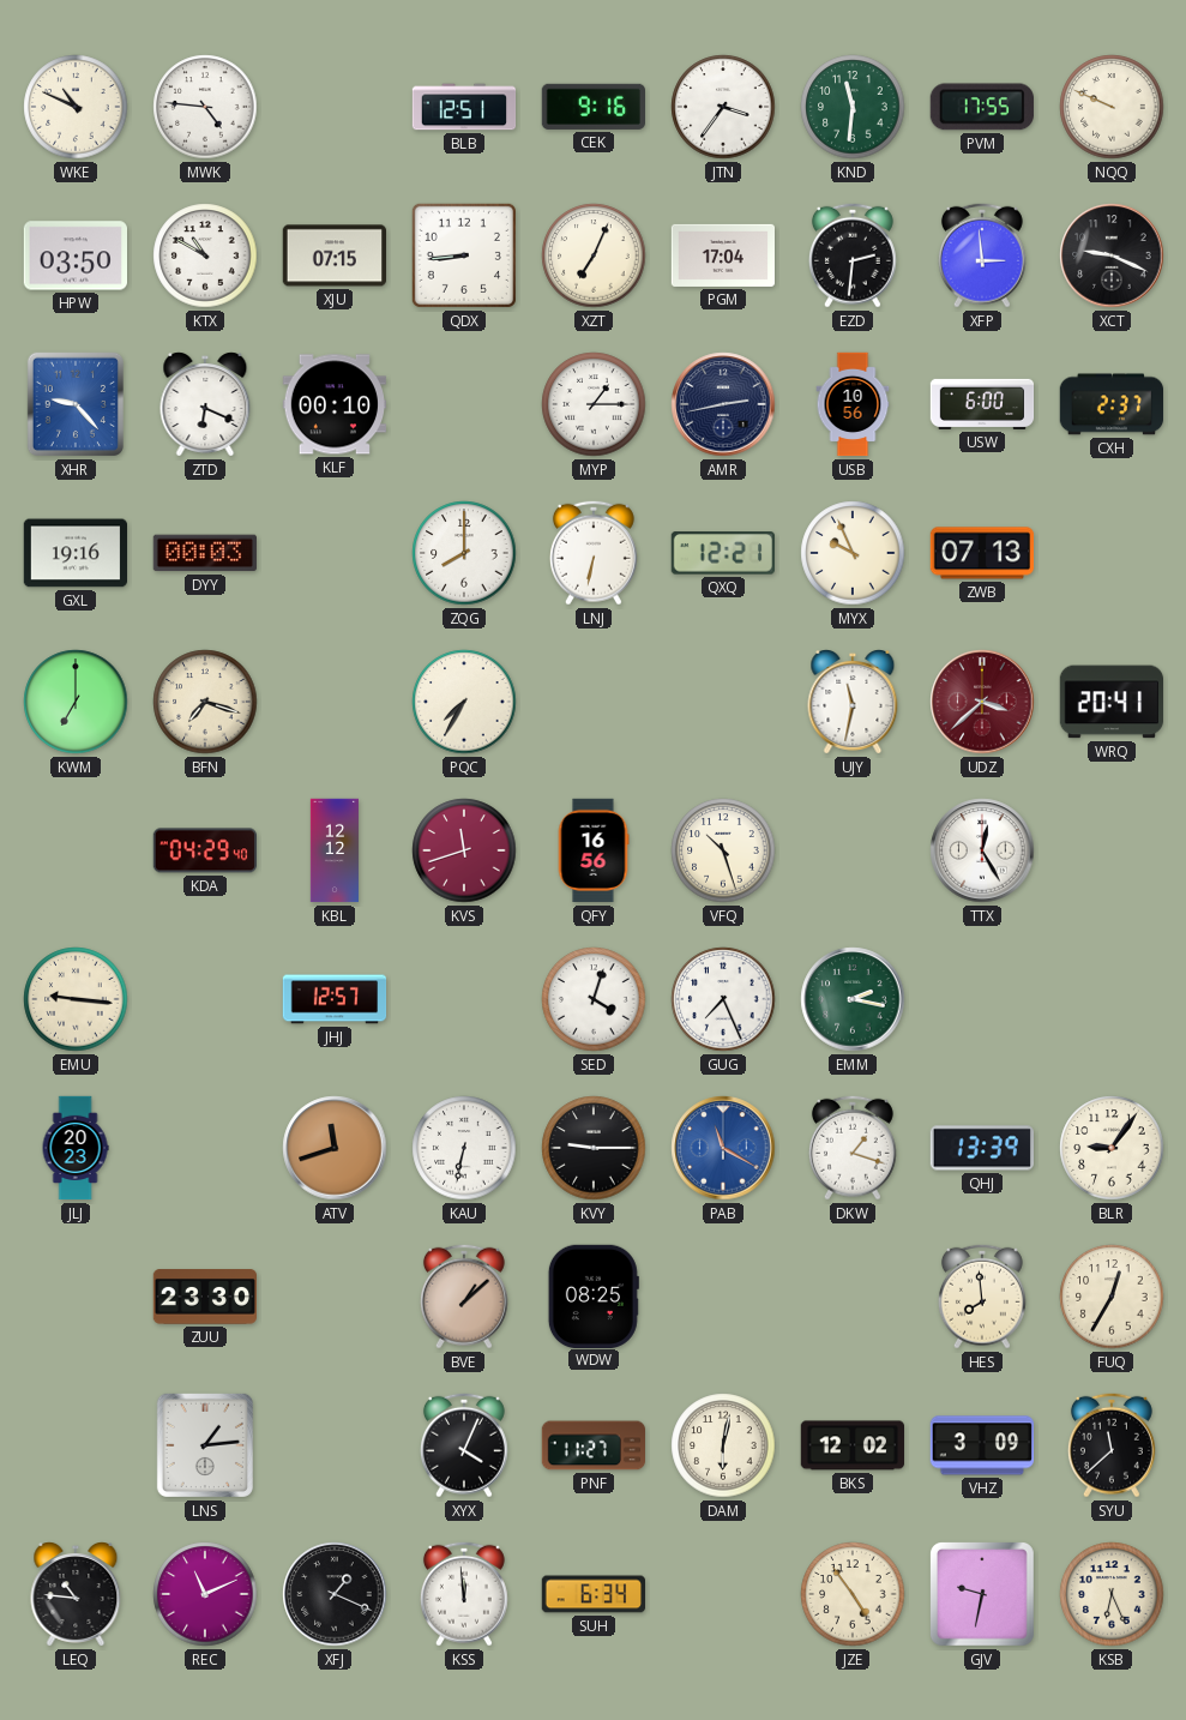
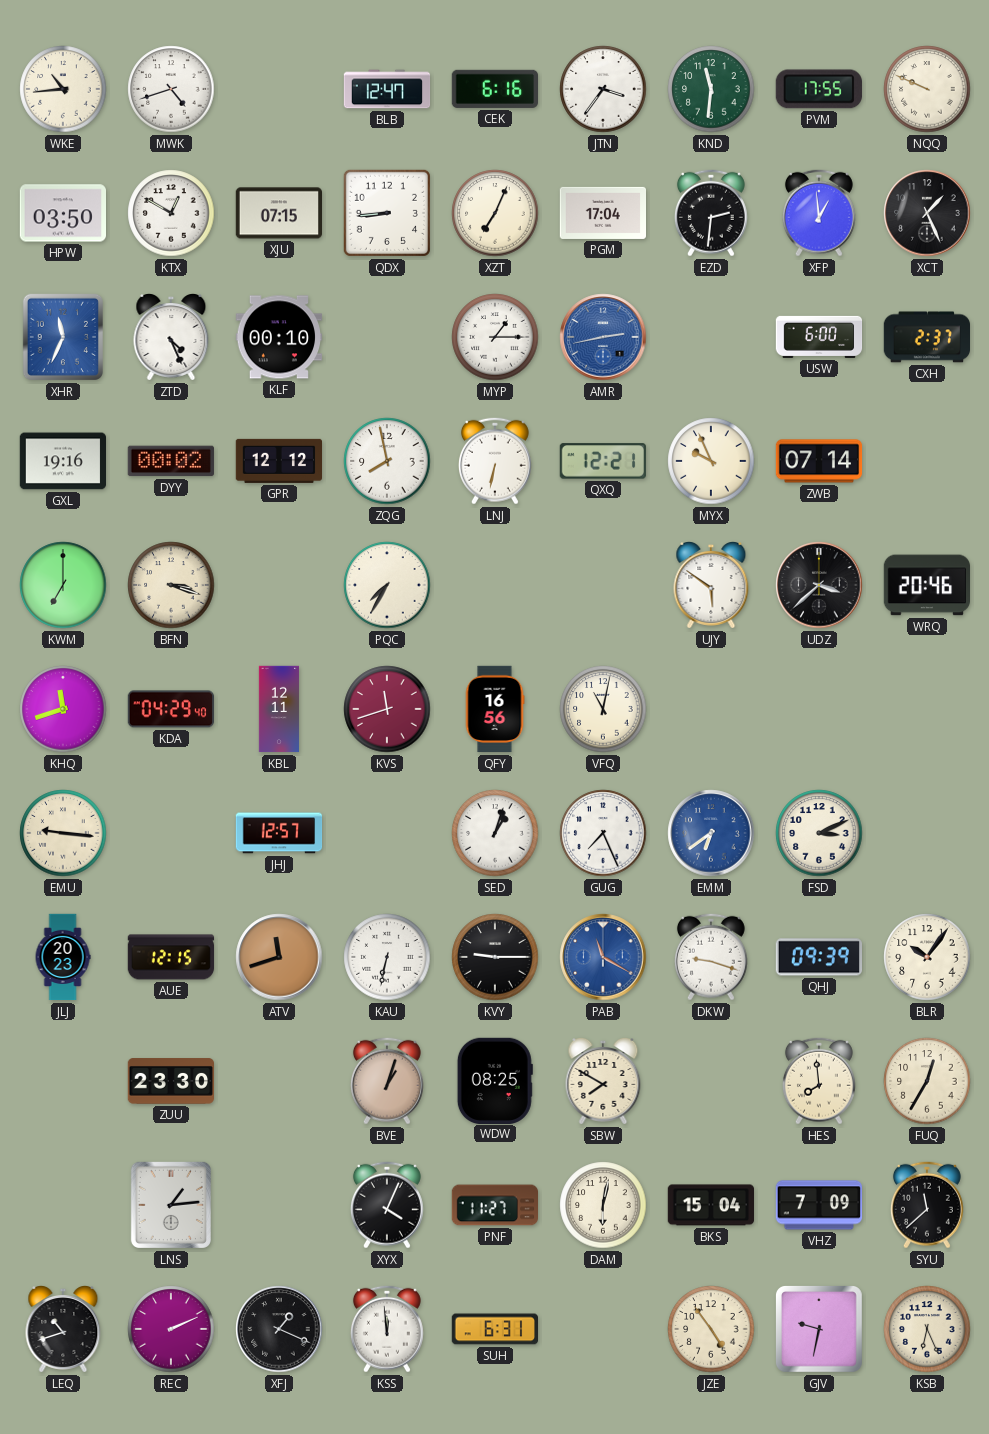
WKE: 10:49 -> 10:44 (63, 89)
MWK: 4:46 -> 4:42 (171, 89)
BLB: 12:51 -> 12:47 (387, 89)
CEK: 9:16 -> 6:16 (494, 89)
KTX: 10:50 -> 12:50 (171, 213)
XFP: 2:59 -> 12:59 (819, 213)
XCT: 9:19 -> 1:26 (927, 213)
XHR: 9:23 -> 11:34 (63, 337)
ZTD: 6:19 -> 4:26 (171, 338)
AMR dial: navy -> blue (603, 337)
USB: 10:56 -> none (853, 404)
DYY: 00:03 -> 00:02 (171, 461)
GPR: none -> 12:12 (278, 461)
ZQG: 8:00 -> 7:58 (387, 461)
ZWB: 07:13 -> 07:14 (819, 461)
BFN: 7:18 -> 3:18 (171, 585)
UJY: 11:32 -> 5:51 (711, 586)
UDZ dial: burgundy -> black (819, 585)
WRQ: 20:41 -> 20:46 (926, 585)
KHQ: none -> 11:42 (63, 709)
KBL: 12:12 -> 12:11 (278, 709)
VFQ: 10:27 -> 11:02 (603, 709)
TTX: 12:25 -> none (982, 850)
SED: 4:03 -> 1:03 (495, 833)
EMM: 2:17 -> 6:39 (711, 833)
EMM dial: green -> blue (711, 833)
FSD: none -> 3:11 (819, 833)
AUE: none -> 12:15 (171, 957)
DKW: 1:18 -> 9:18 (711, 957)
QHJ: 13:39 -> 09:39 (818, 957)
BLR: 9:06 -> 10:06 (927, 957)
BVE: 1:08 -> 1:03 (387, 1081)
SBW: none -> 7:50 (603, 1082)
BKS: 12:02 -> 15:04 (710, 1205)
VHZ: 3:09 -> 7:09 (819, 1205)
LEQ: 10:46 -> 10:42 (63, 1330)
REC: 11:11 -> 2:11 (171, 1329)
SUH: 6:34 -> 6:31 (494, 1329)
